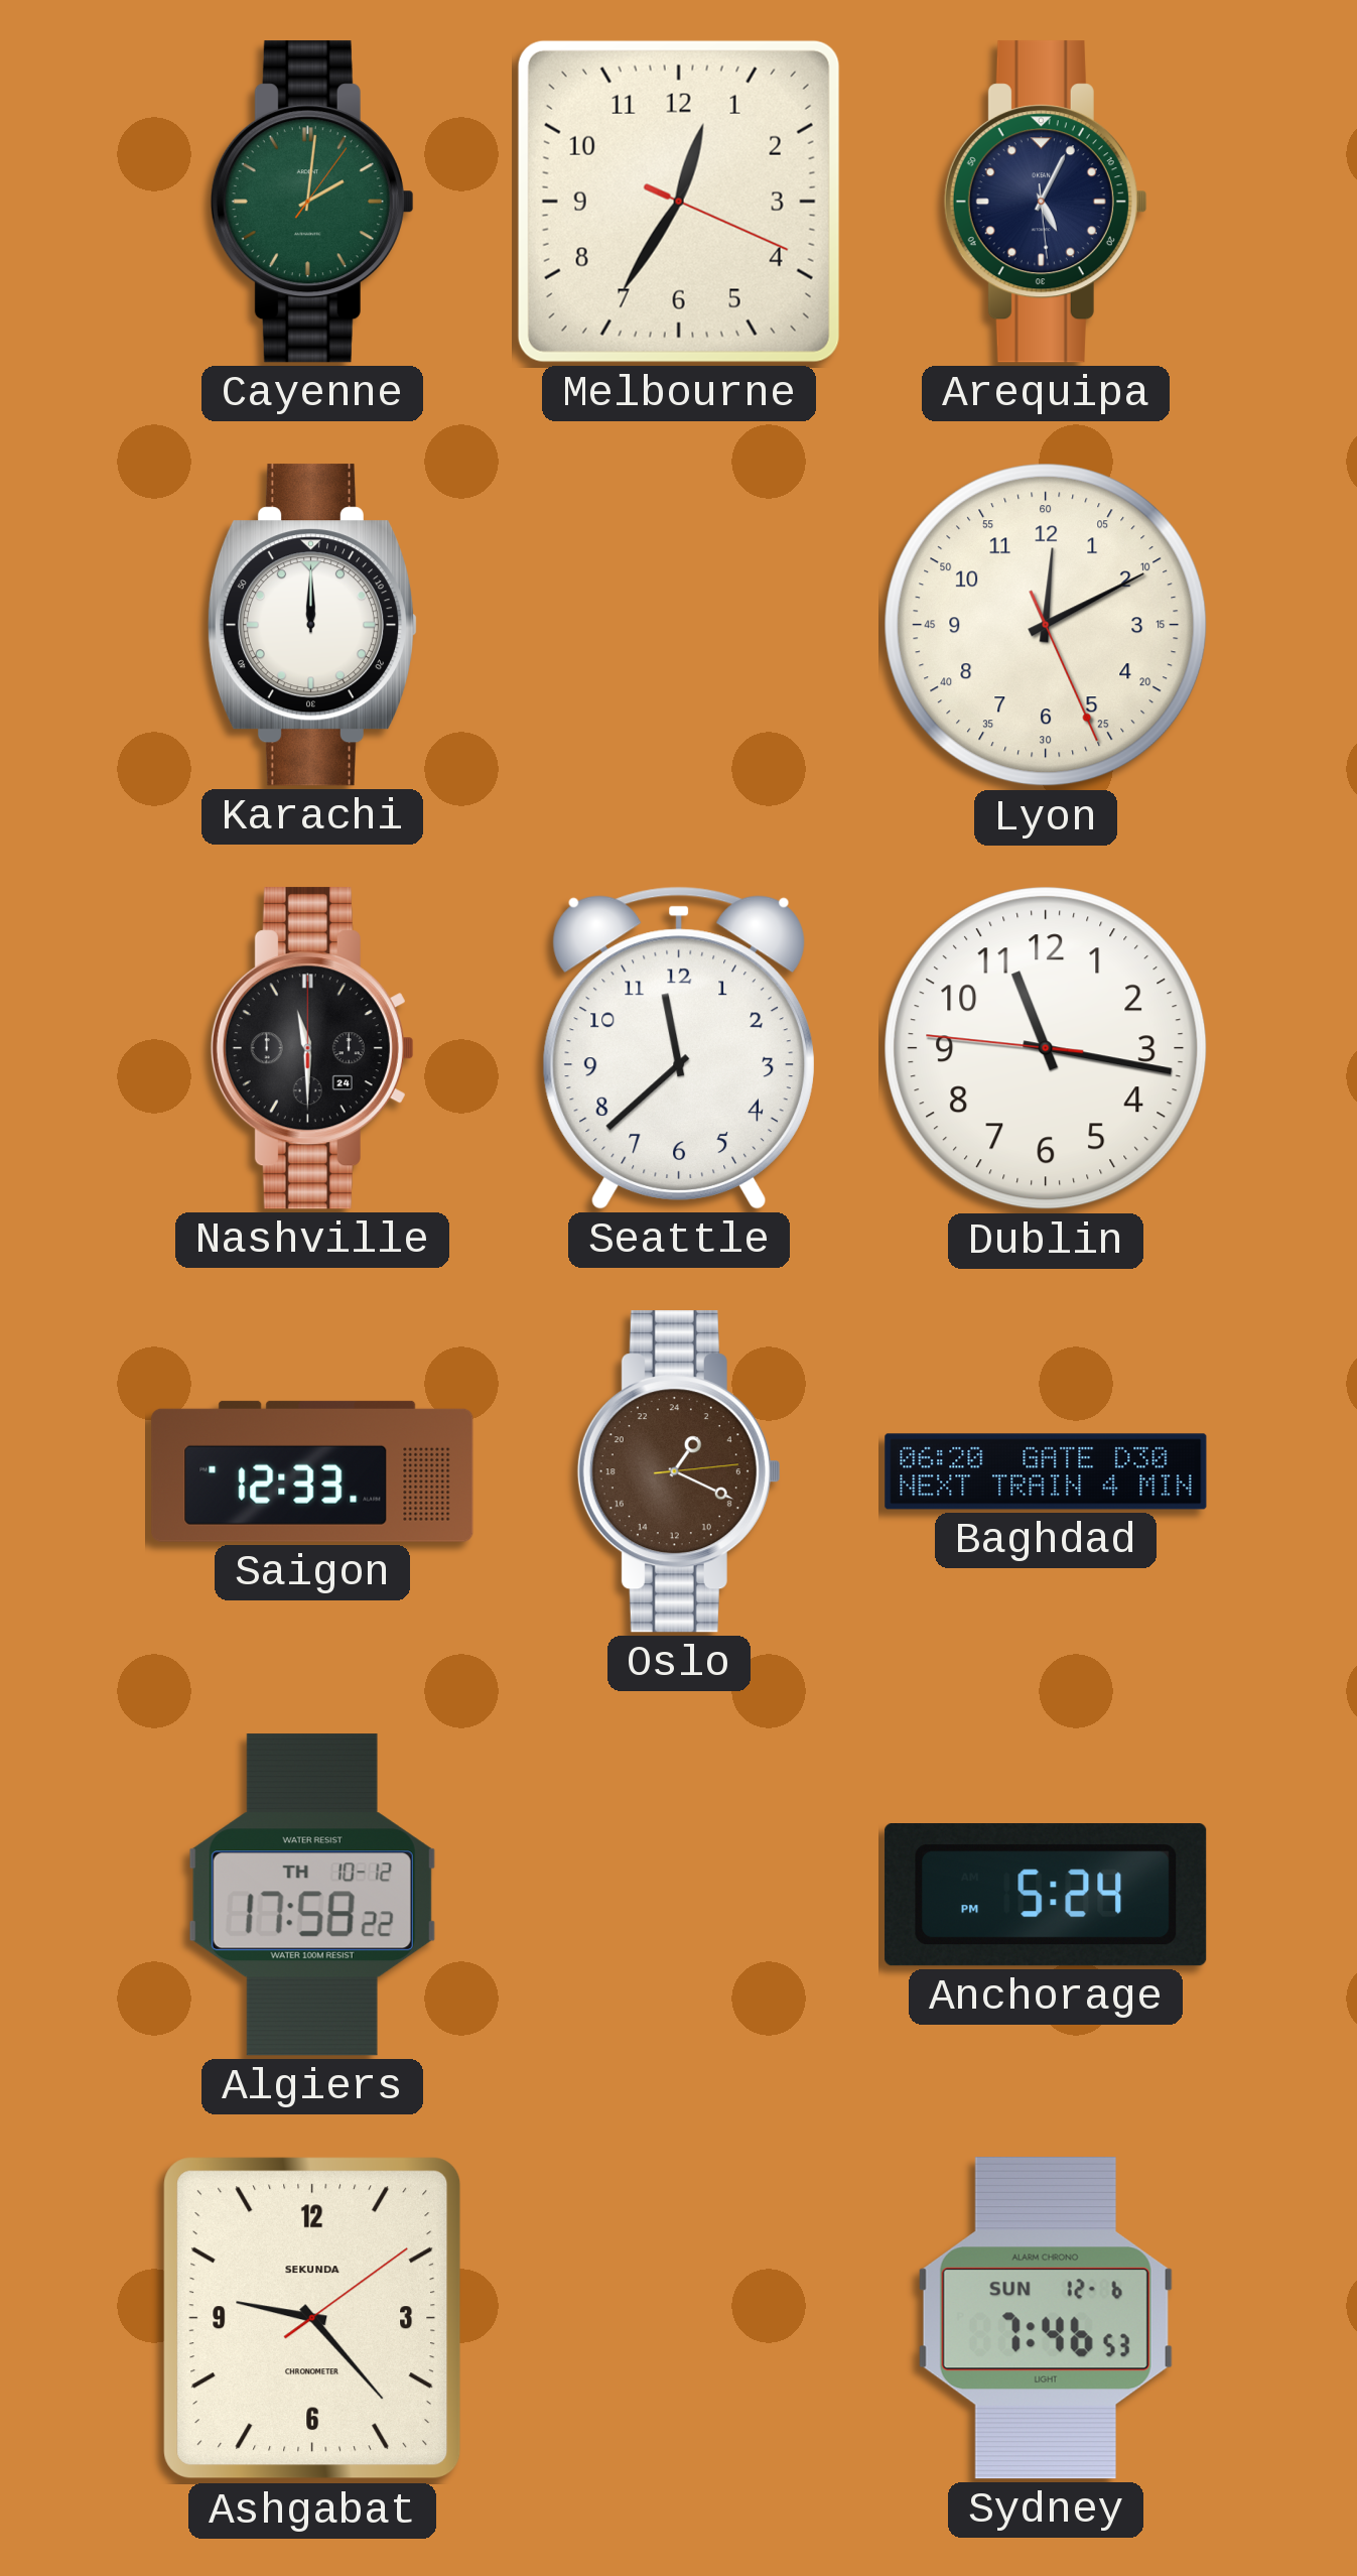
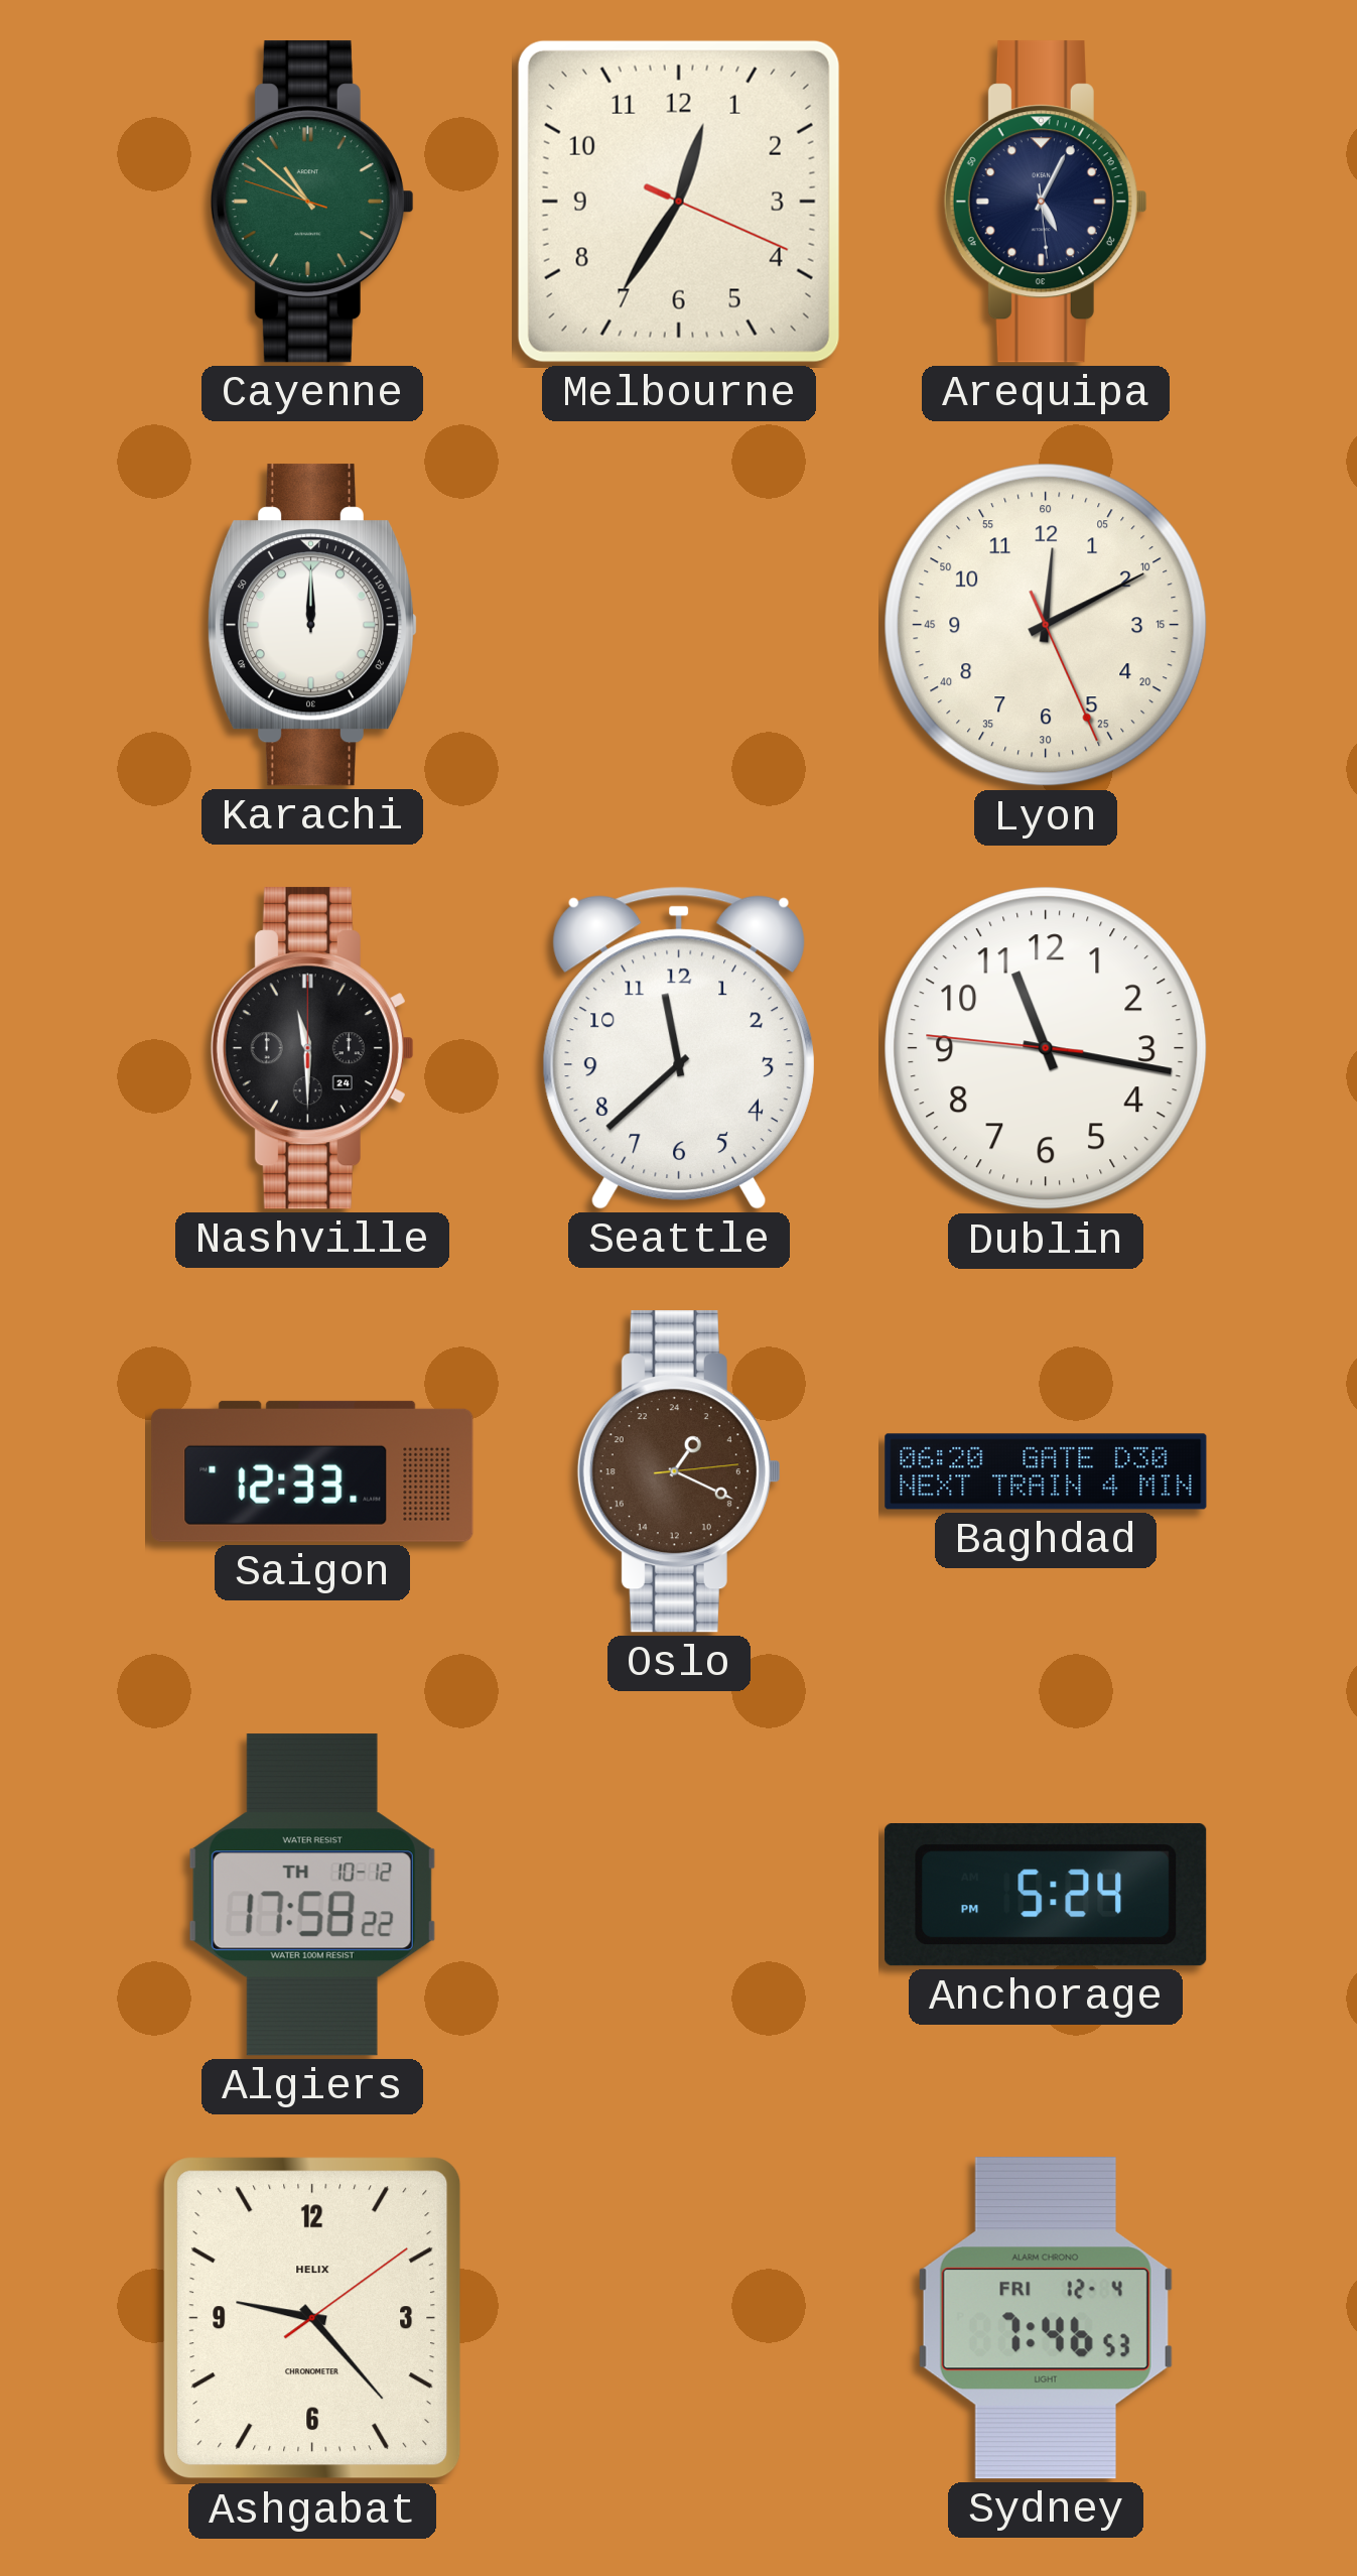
Cayenne: 2:01 -> 10:51 (312, 202)
Ashgabat brand: SEKUNDA -> HELIX (312, 2318)
Sydney date: SUN 12-6 -> FRI 12-4 (1046, 2318)
